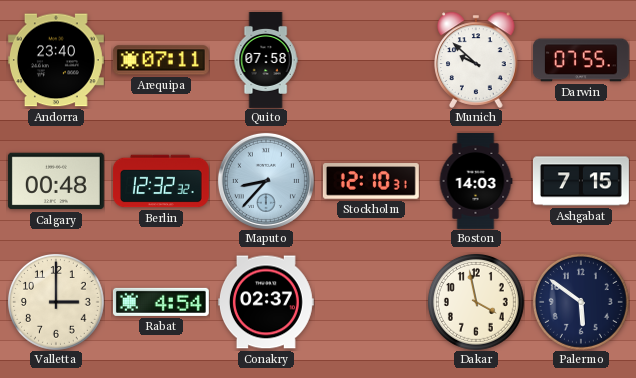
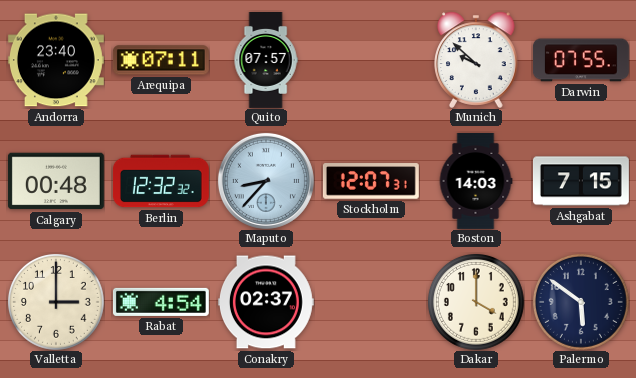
Quito: 07:58 -> 07:57 (266, 61)
Stockholm: 12:10 -> 12:07 (371, 181)
Dakar: 3:58 -> 4:00 (476, 302)
